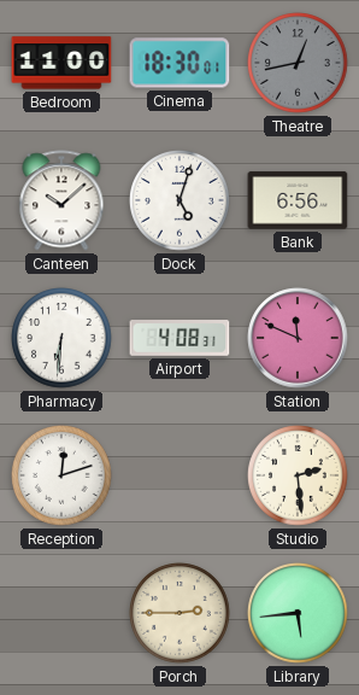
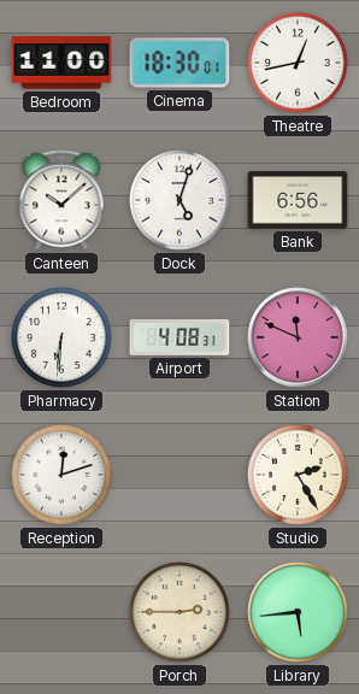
Theatre dial: grey -> white (298, 63)
Studio: 2:29 -> 2:25 (298, 475)
